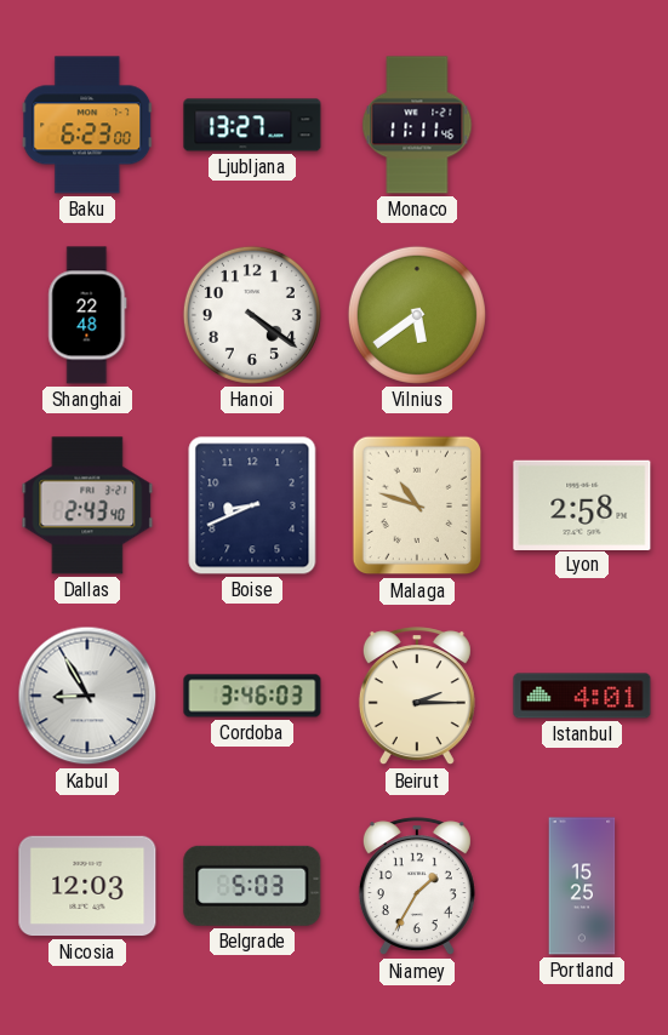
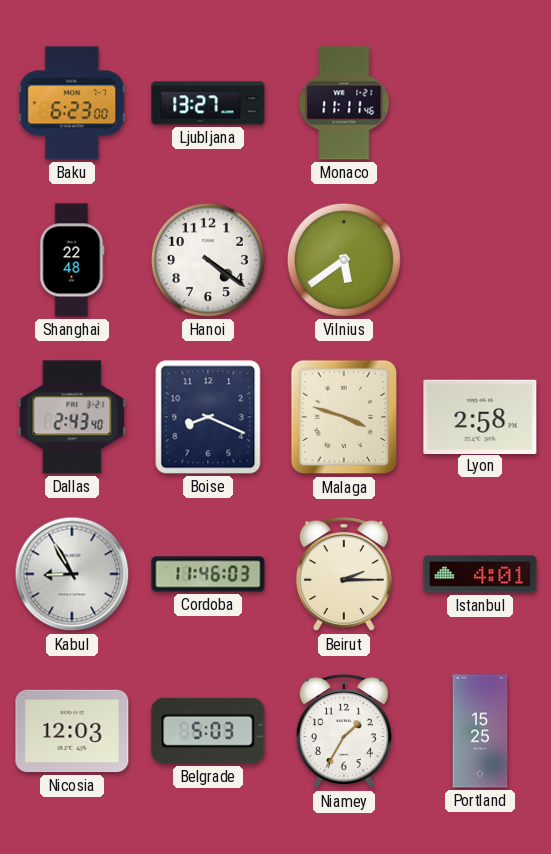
Boise: 8:41 -> 8:19 (208, 417)
Malaga: 10:48 -> 3:48 (344, 417)
Cordoba: 3:46 -> 11:46 (208, 574)
